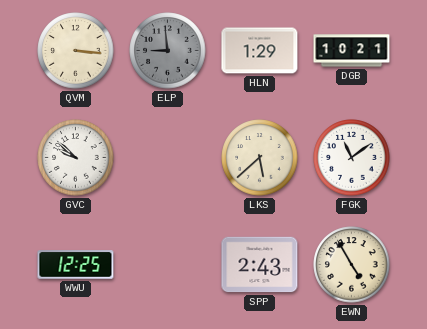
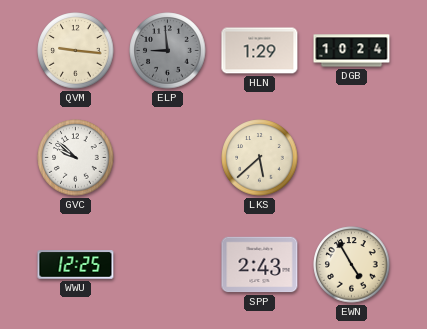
QVM: 3:16 -> 9:16 (76, 51)
DGB: 10:21 -> 10:24 (352, 51)
FGK: 11:09 -> none (352, 158)
